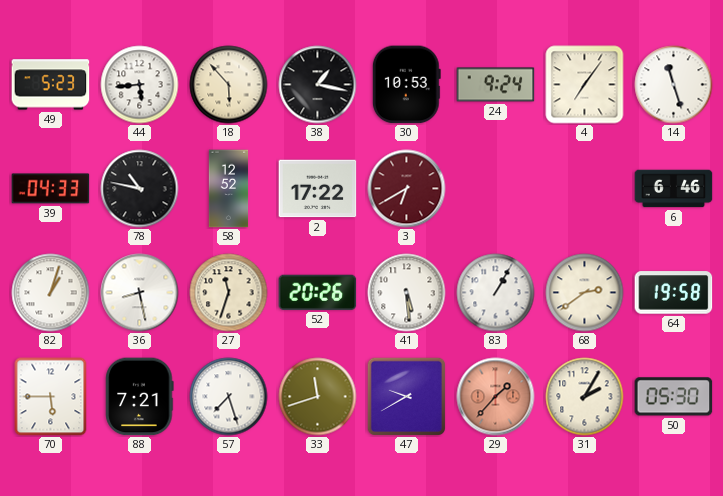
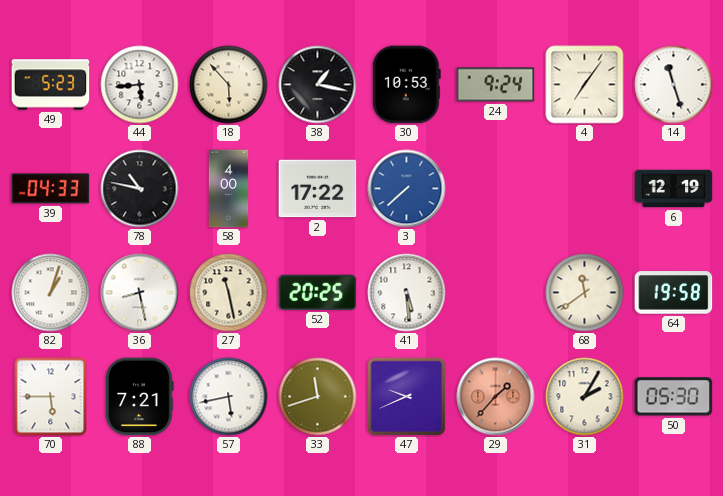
58: 12:52 -> 4:00 (229, 189)
3: 6:40 -> 7:38 (407, 189)
3 dial: burgundy -> blue (407, 189)
6: 6:46 -> 12:19 (674, 189)
27: 11:33 -> 11:28 (229, 293)
52: 20:26 -> 20:25 (318, 292)
83: 1:05 -> none (496, 293)
68: 2:39 -> 11:39 (585, 293)
57: 7:27 -> 5:43 (229, 397)
47: 9:40 -> 9:41 (406, 396)
